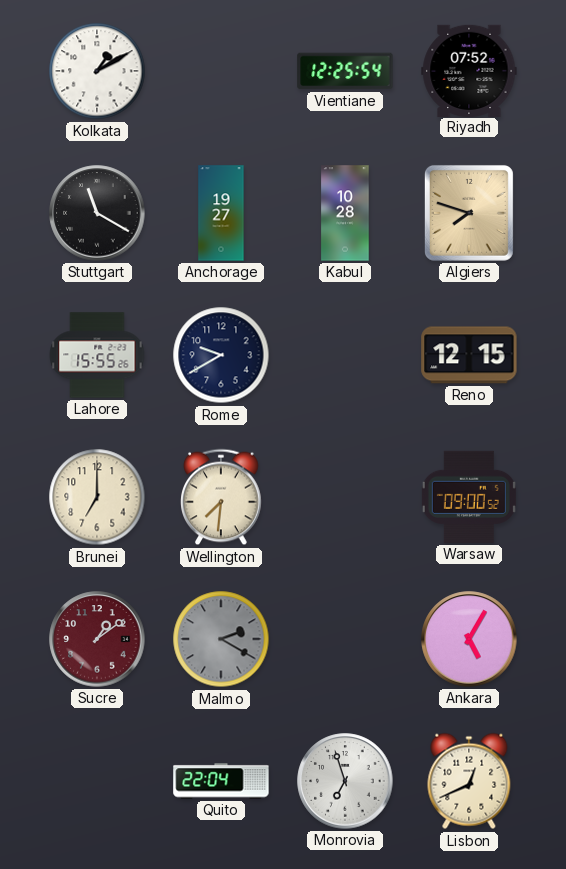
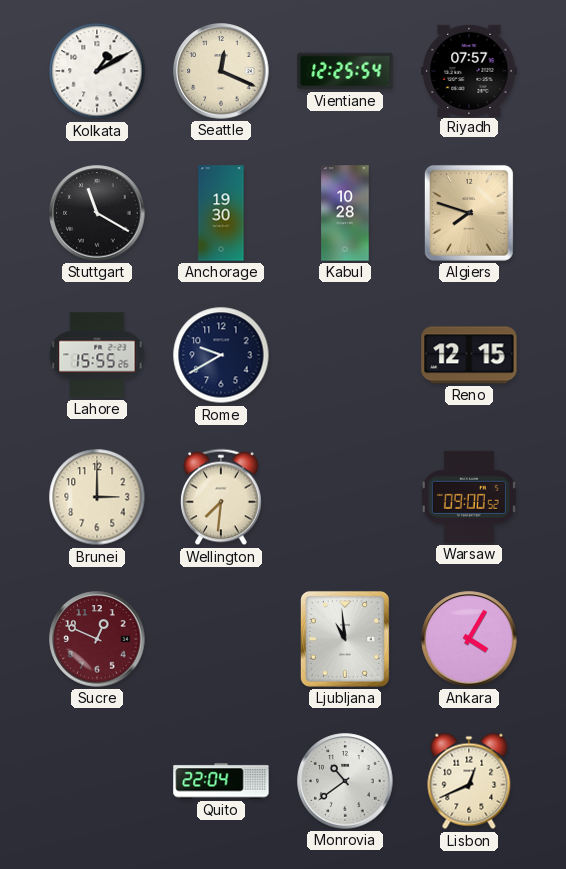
Seattle: none -> 12:19 (221, 71)
Riyadh: 07:52 -> 07:57 (469, 70)
Anchorage: 19:27 -> 19:30 (221, 213)
Brunei: 7:00 -> 3:00 (97, 497)
Sucre: 1:09 -> 12:49 (97, 639)
Malmo: 2:20 -> none (221, 639)
Ljubljana: none -> 10:59 (345, 639)
Ankara: 5:05 -> 4:05 (469, 639)
Monrovia: 6:57 -> 10:39 (345, 781)
